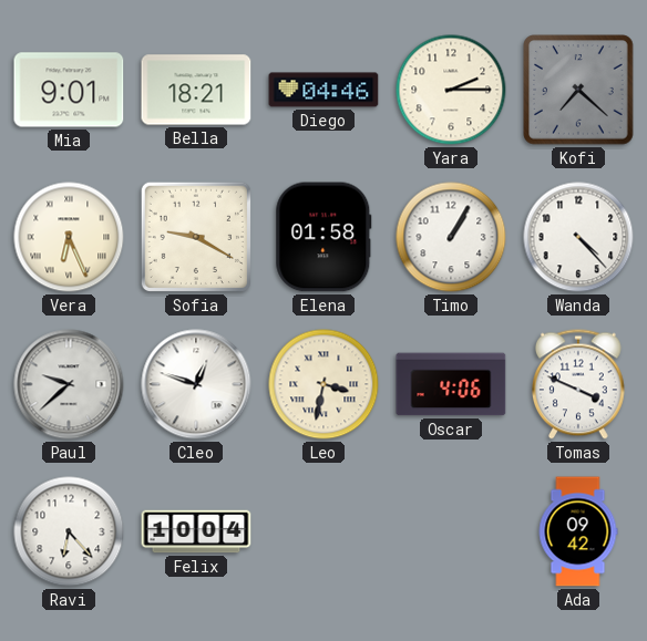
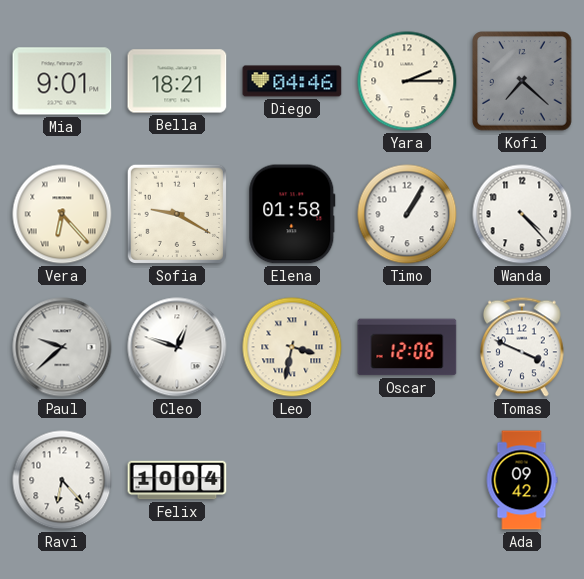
Vera: 6:26 -> 6:23 (62, 214)
Oscar: 4:06 -> 12:06 (407, 347)
